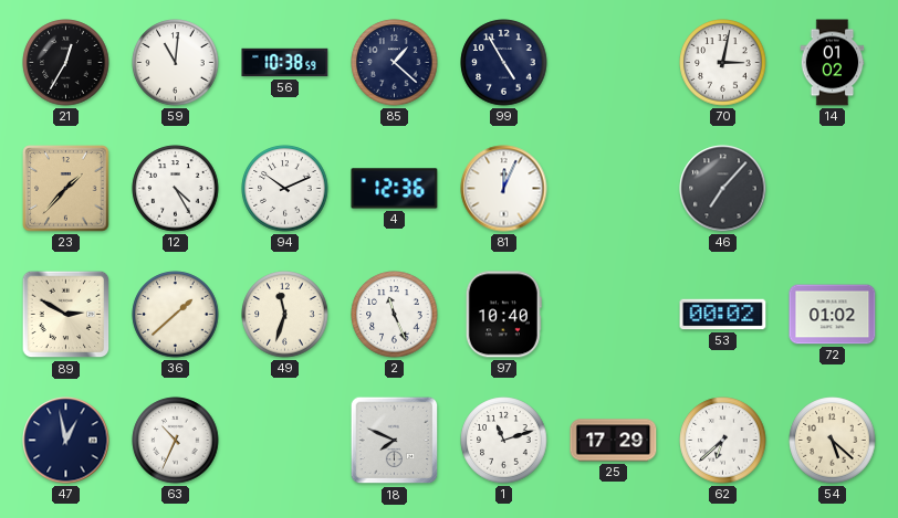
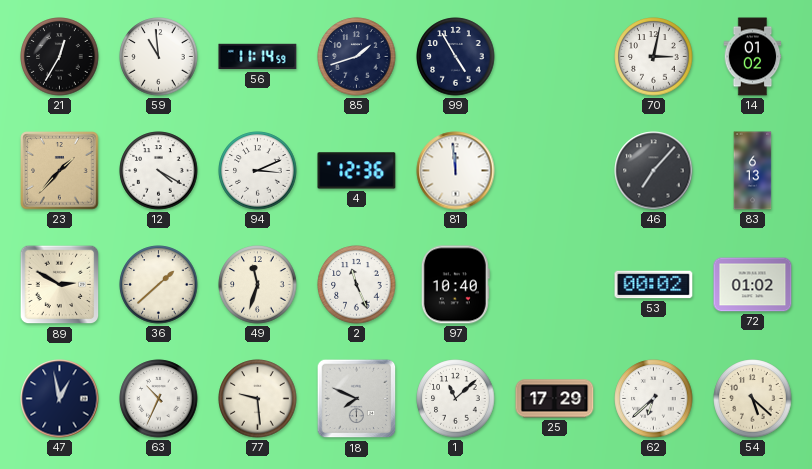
59: 11:01 -> 10:59 (159, 57)
56: 10:38 -> 11:14 (258, 57)
85: 1:22 -> 1:42 (357, 57)
12: 4:25 -> 4:20 (159, 171)
94: 10:11 -> 3:11 (258, 171)
81: 12:04 -> 11:59 (456, 171)
83: none -> 6:13 (753, 171)
77: none -> 9:29 (258, 399)
1: 11:12 -> 11:08 (456, 399)
